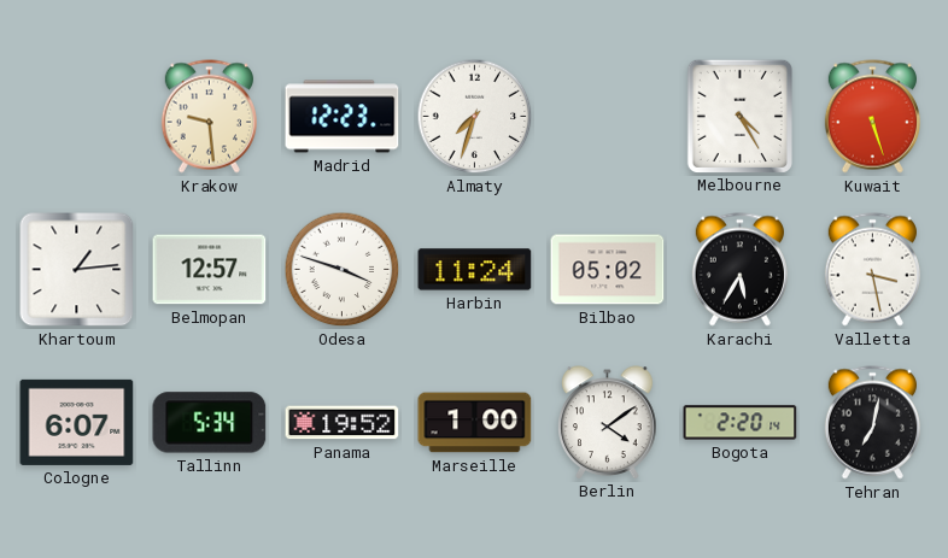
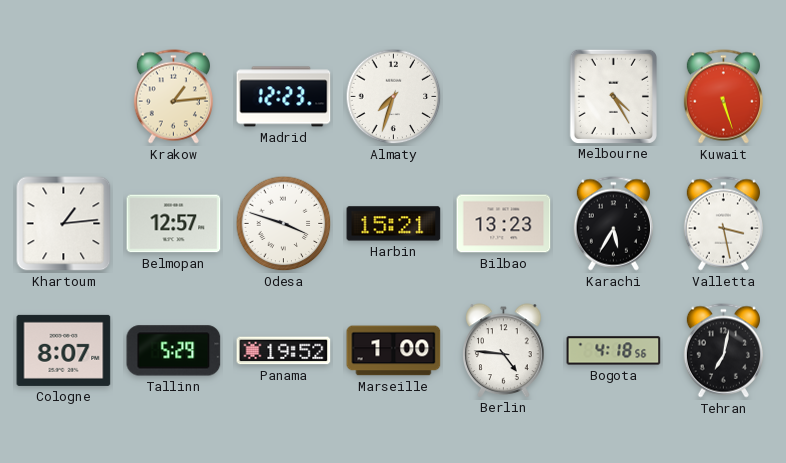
Krakow: 9:29 -> 1:14 (173, 97)
Harbin: 11:24 -> 15:21 (394, 224)
Bilbao: 05:02 -> 13:23 (504, 224)
Cologne: 6:07 -> 8:07 (64, 350)
Tallinn: 5:34 -> 5:29 (174, 351)
Berlin: 4:09 -> 4:46 (504, 350)
Bogota: 2:20 -> 4:18 (614, 351)
